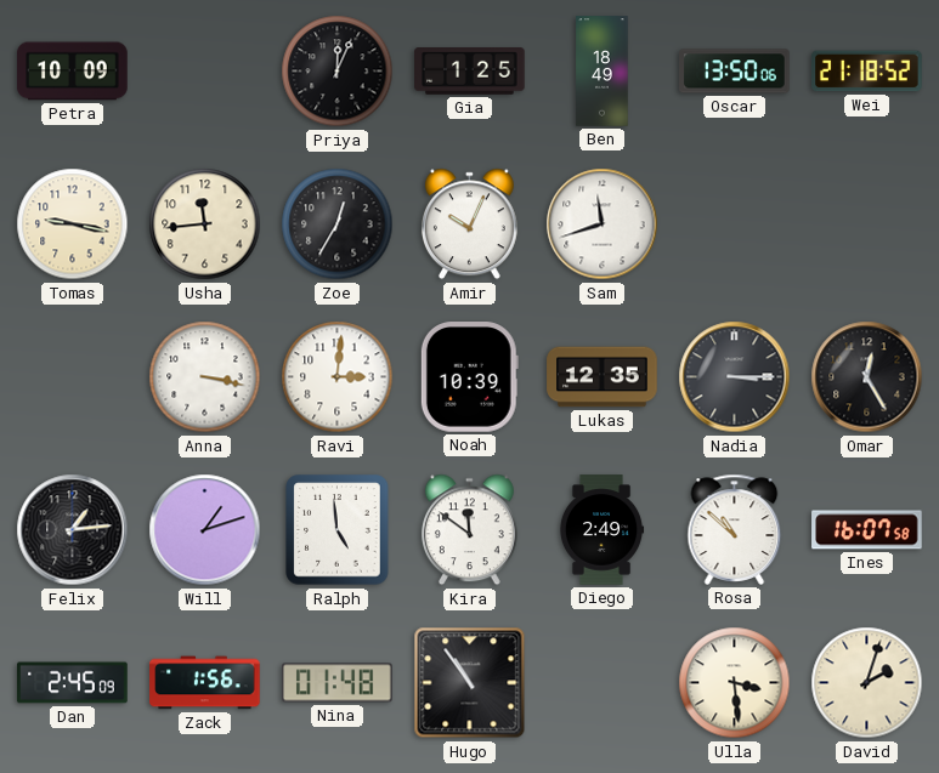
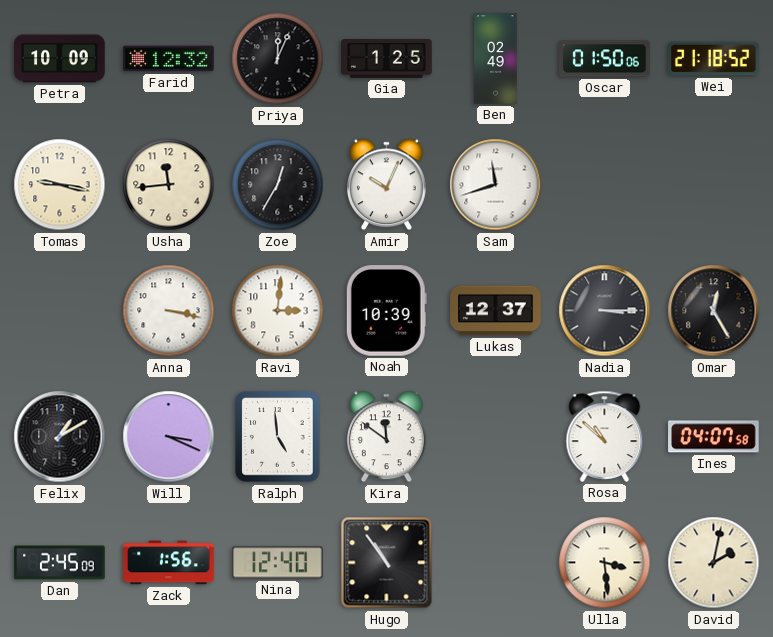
Farid: none -> 12:32 (169, 59)
Ben: 18:49 -> 02:49 (496, 59)
Oscar: 13:50 -> 01:50 (605, 59)
Lukas: 12:35 -> 12:37 (496, 311)
Felix: 1:14 -> 1:10 (60, 437)
Will: 1:12 -> 3:19 (169, 437)
Diego: 2:49 -> none (601, 530)
Ines: 16:07 -> 04:07 (714, 437)
Nina: 01:48 -> 12:40 (278, 563)
David: 2:03 -> 2:02 (714, 563)
